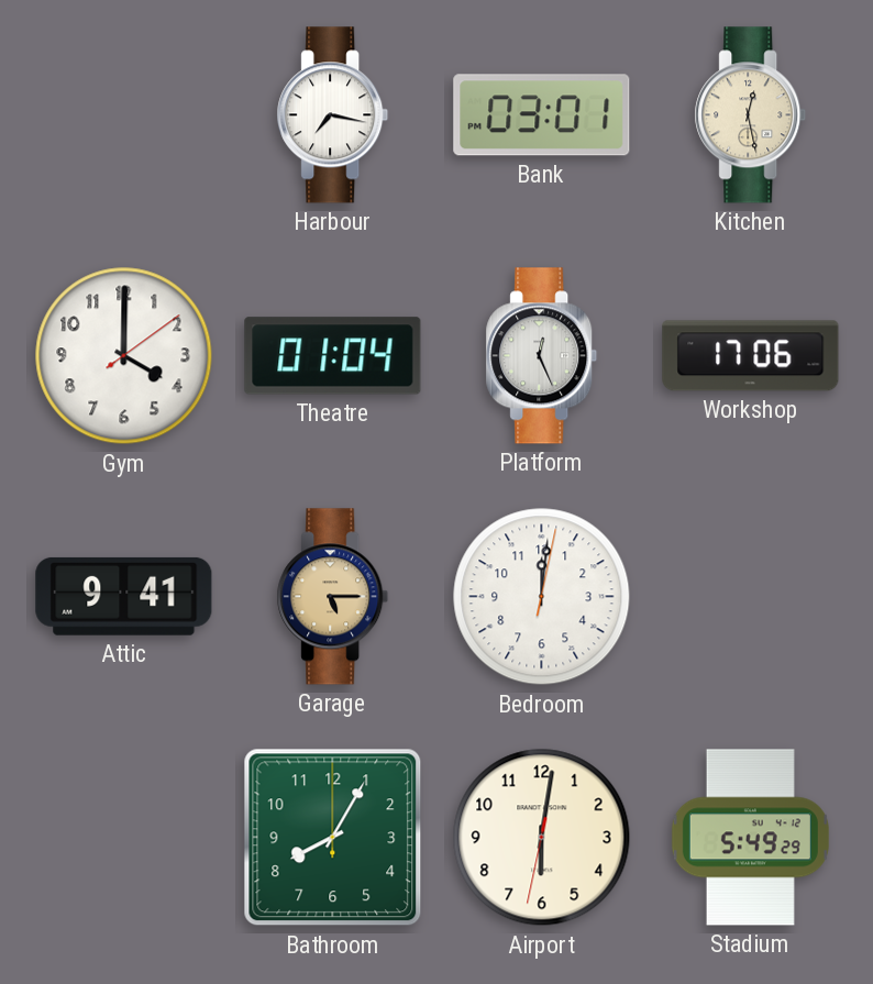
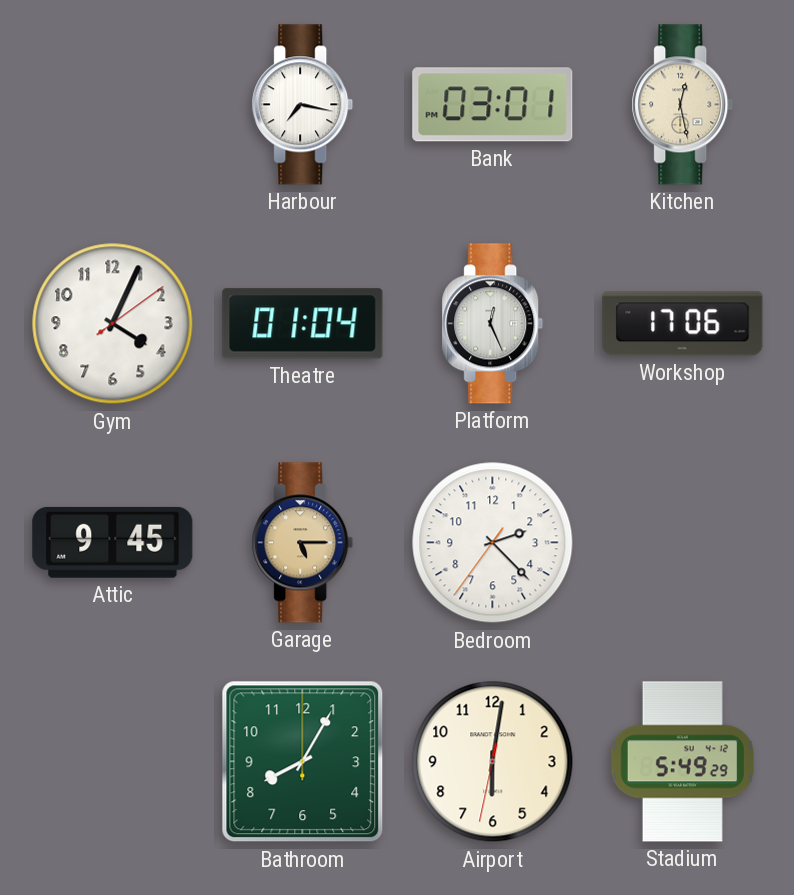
Gym: 4:00 -> 4:04 (113, 324)
Attic: 9:41 -> 9:45 (113, 542)
Bedroom: 12:01 -> 2:22 (493, 543)
